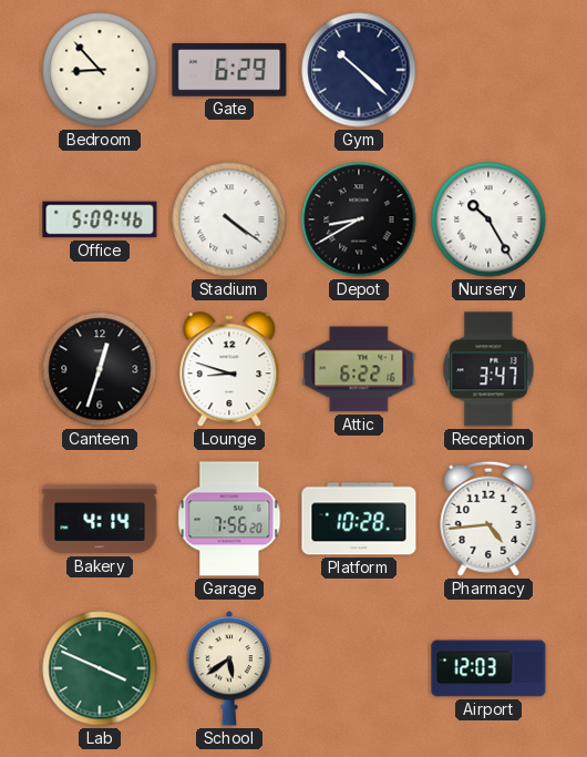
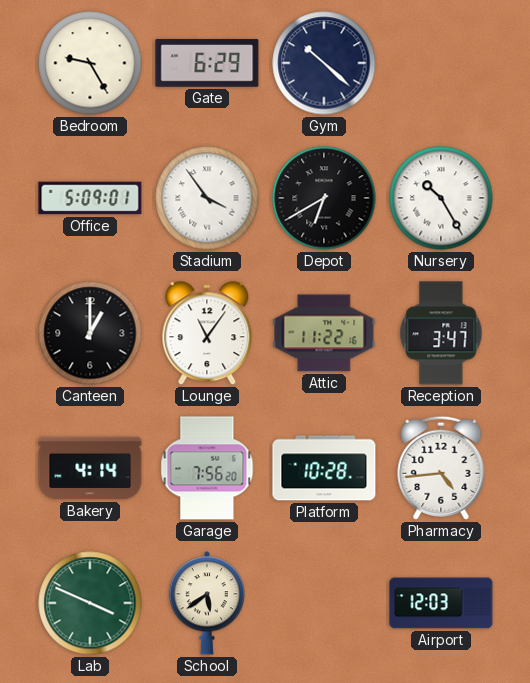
Bedroom: 8:53 -> 9:25 (90, 63)
Office: 5:09:46 -> 5:09:01 (90, 198)
Stadium: 4:21 -> 3:54 (207, 198)
Depot: 8:40 -> 6:40 (324, 198)
Canteen: 12:33 -> 1:00 (90, 333)
Lounge: 8:48 -> 11:06 (207, 334)
Attic: 6:22 -> 11:22 (324, 333)
